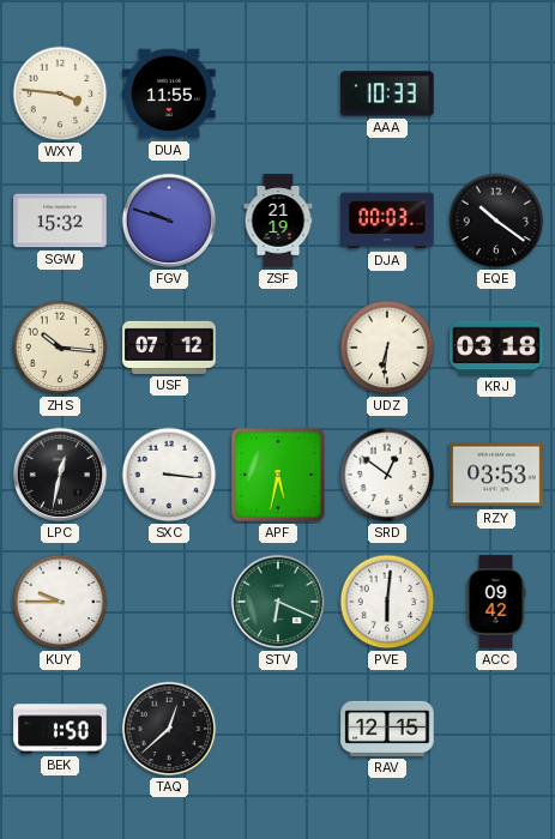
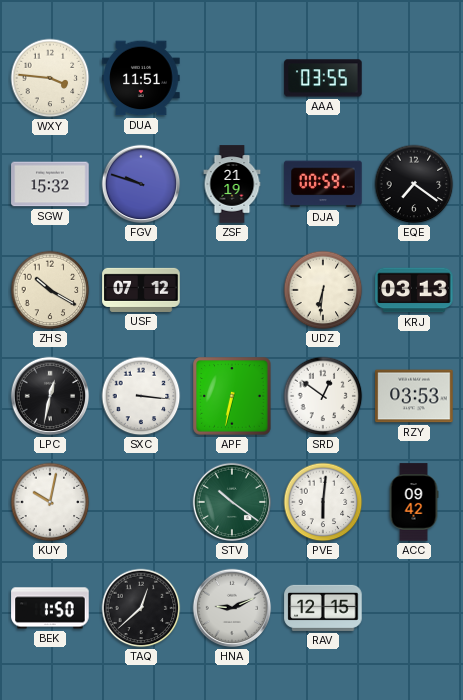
DUA: 11:55 -> 11:51 (141, 78)
AAA: 10:33 -> 03:55 (323, 78)
DJA: 00:03 -> 00:59 (323, 184)
EQE: 10:21 -> 7:21 (414, 184)
ZHS: 10:16 -> 10:20 (50, 290)
KRJ: 03:18 -> 03:13 (414, 290)
APF: 5:32 -> 6:32 (232, 396)
KUY: 9:45 -> 10:02 (50, 502)
STV: 6:19 -> 10:21 (232, 502)
HNA: none -> 9:11 (232, 608)
